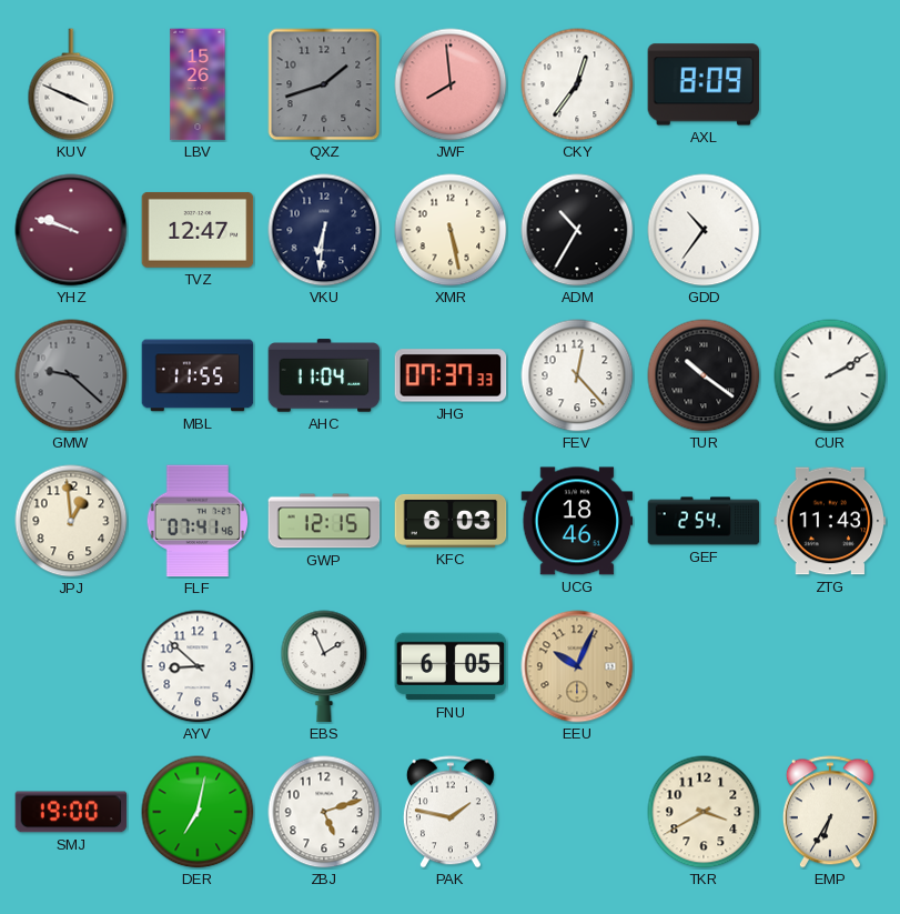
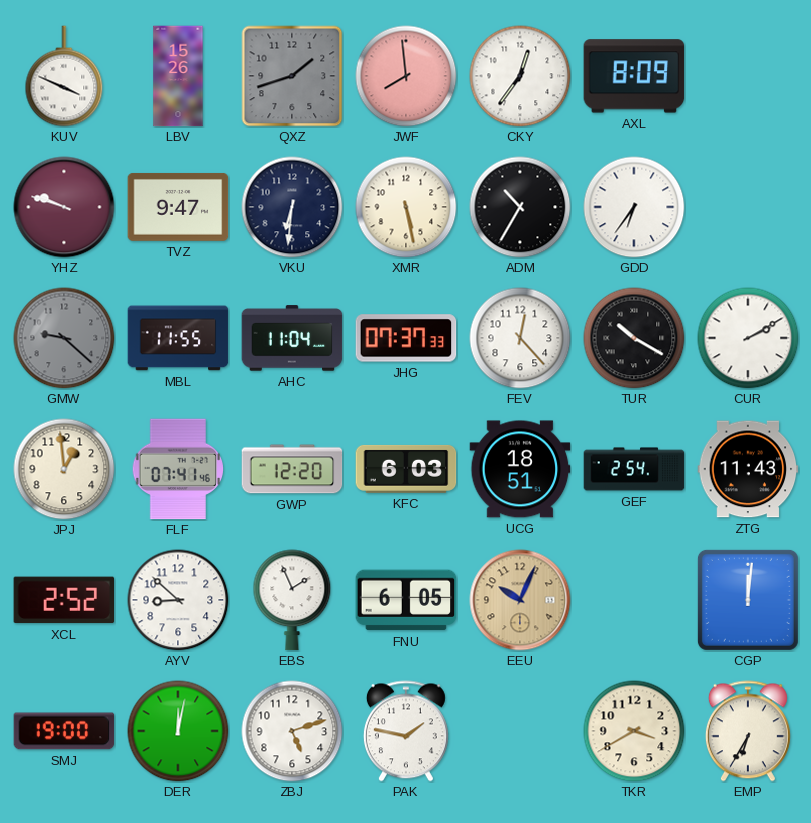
TVZ: 12:47 -> 9:47 (178, 207)
GDD: 10:36 -> 6:36 (634, 207)
TUR: 10:21 -> 10:20 (634, 338)
GWP: 12:15 -> 12:20 (292, 469)
UCG: 18:46 -> 18:51 (520, 469)
XCL: none -> 2:52 (64, 600)
CGP: none -> 12:01 (748, 600)
DER: 7:02 -> 12:02 (178, 731)
